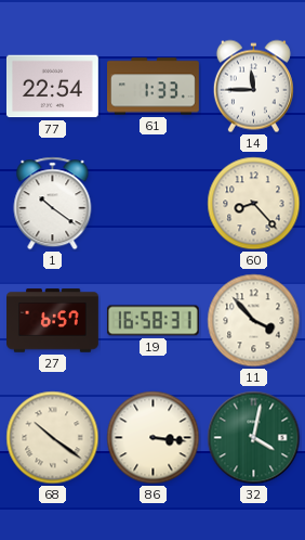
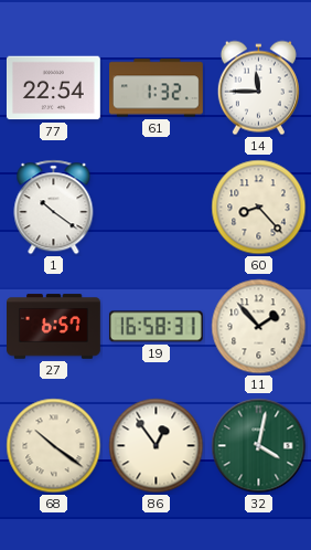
61: 1:33 -> 1:32 (157, 88)
11: 3:53 -> 1:53 (259, 327)
86: 3:16 -> 12:54 (157, 446)
